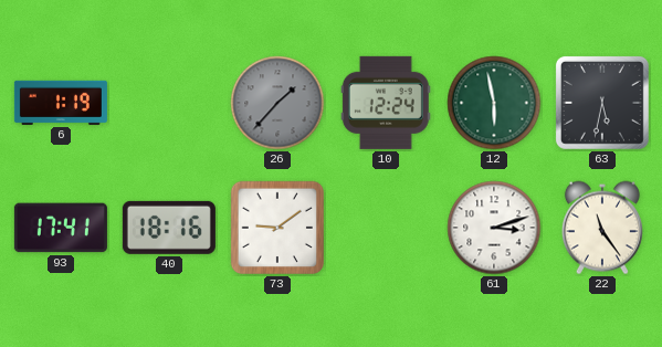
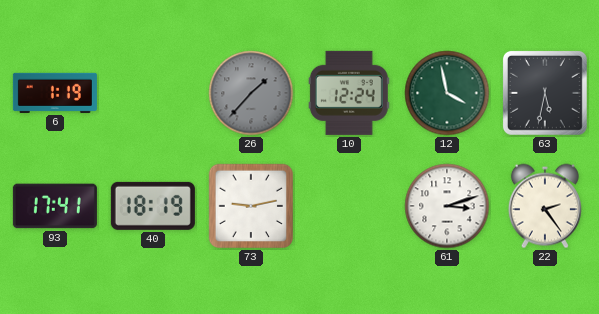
12: 5:58 -> 3:58 (447, 93)
40: 18:16 -> 18:19 (153, 206)
73: 9:09 -> 9:13 (251, 206)
22: 11:24 -> 2:24 (545, 206)
